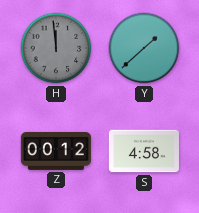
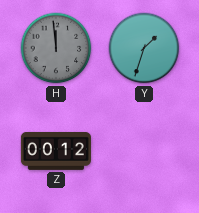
Y: 1:38 -> 1:33 (144, 48)
S: 4:58 -> none (144, 151)
